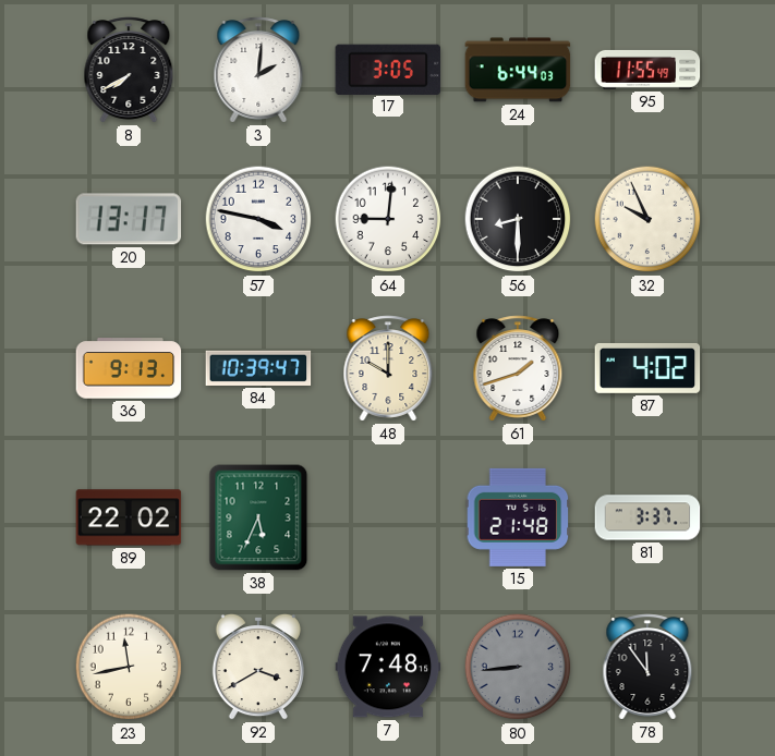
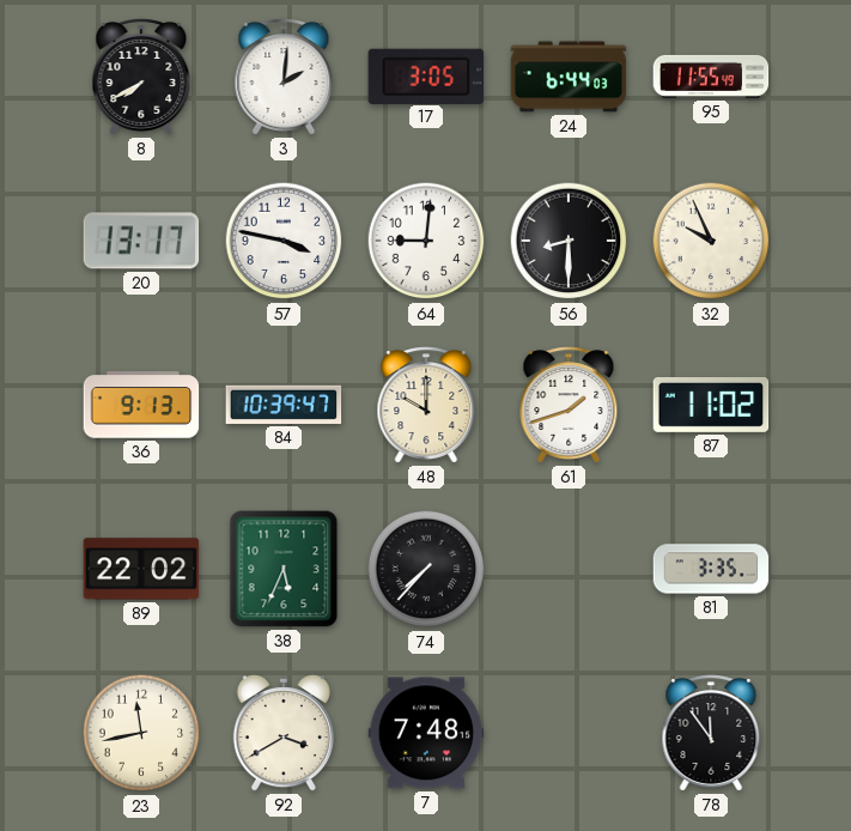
87: 4:02 -> 11:02 (711, 405)
74: none -> 7:37 (426, 569)
15: 21:48 -> none (518, 517)
81: 3:37 -> 3:35 (711, 569)
80: 8:44 -> none (518, 667)
